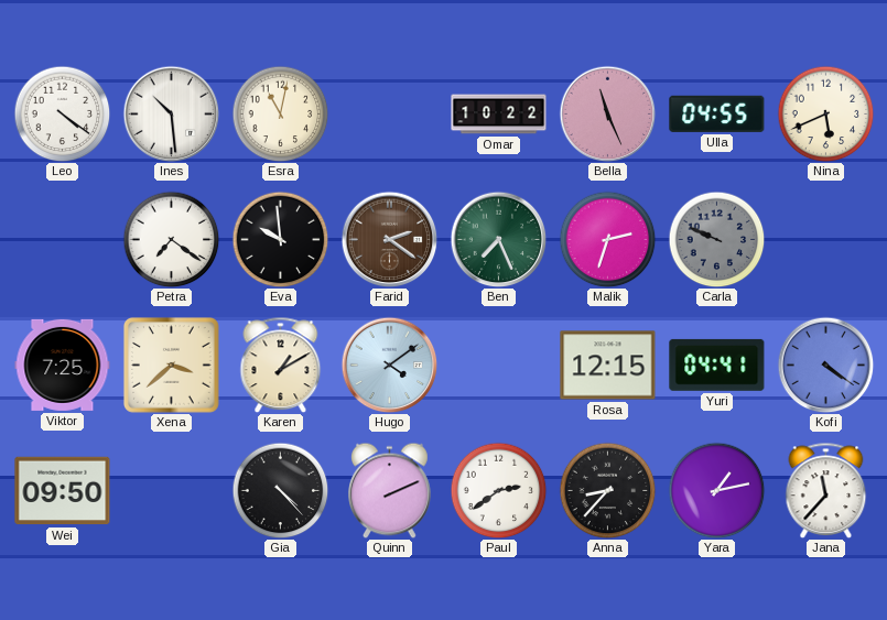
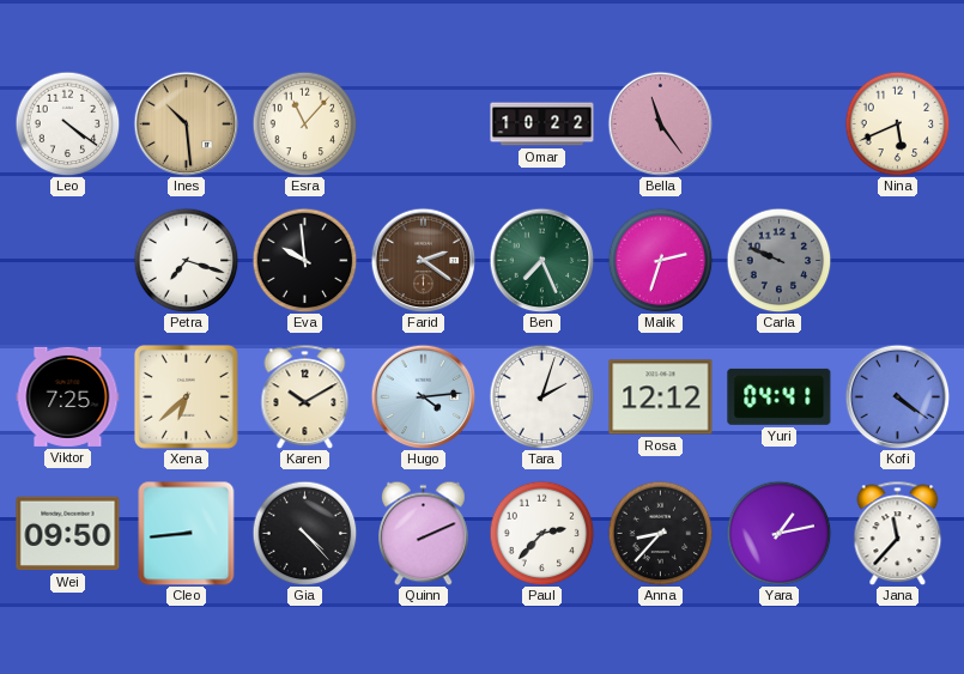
Ines dial: white -> champagne (186, 123)
Esra: 11:02 -> 11:07 (304, 123)
Bella: 11:26 -> 11:24 (660, 123)
Ulla: 04:55 -> none (717, 113)
Petra: 7:21 -> 7:18 (186, 260)
Xena: 3:38 -> 6:38 (186, 396)
Karen: 1:10 -> 10:10 (305, 396)
Hugo: 4:09 -> 4:14 (423, 396)
Tara: none -> 2:03 (541, 396)
Rosa: 12:15 -> 12:12 (661, 397)
Cleo: none -> 8:44 (187, 533)
Paul: 2:39 -> 2:37 (541, 533)
